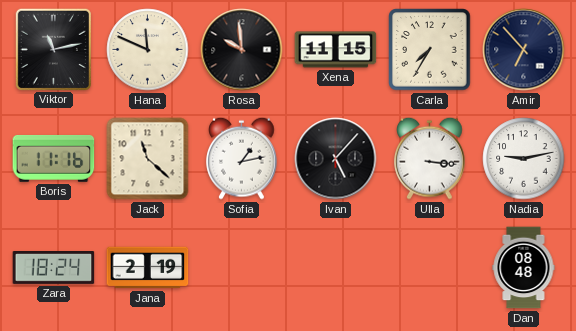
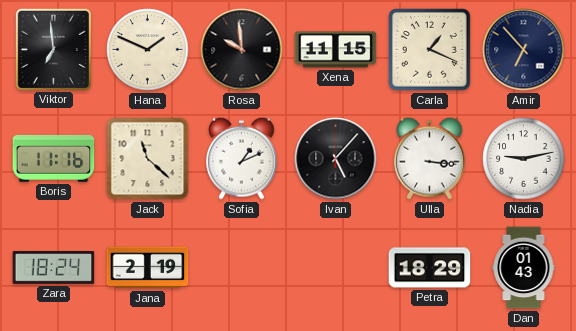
Viktor: 11:13 -> 6:59 (53, 49)
Hana: 11:49 -> 1:49 (148, 50)
Carla: 7:35 -> 1:19 (430, 50)
Sofia: 1:13 -> 1:11 (242, 158)
Petra: none -> 18:29 (430, 268)
Dan: 08:48 -> 01:43 (524, 268)
